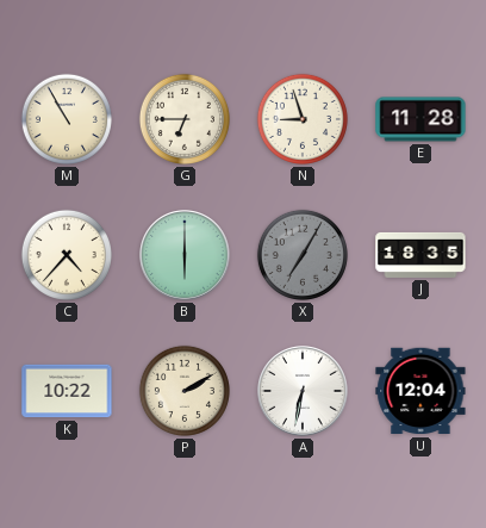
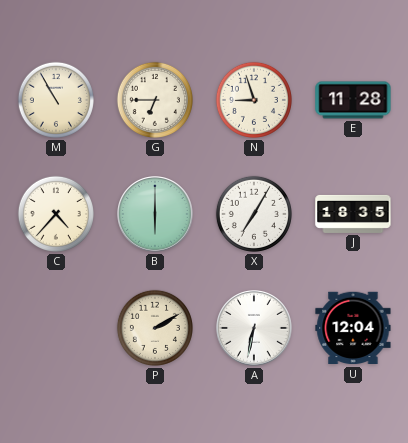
X dial: grey -> white (254, 214)
K: 10:22 -> none (67, 391)
